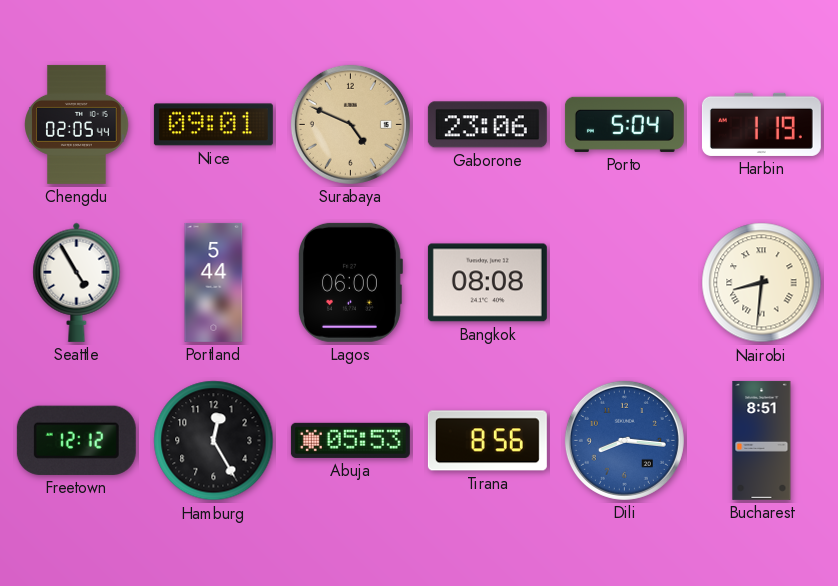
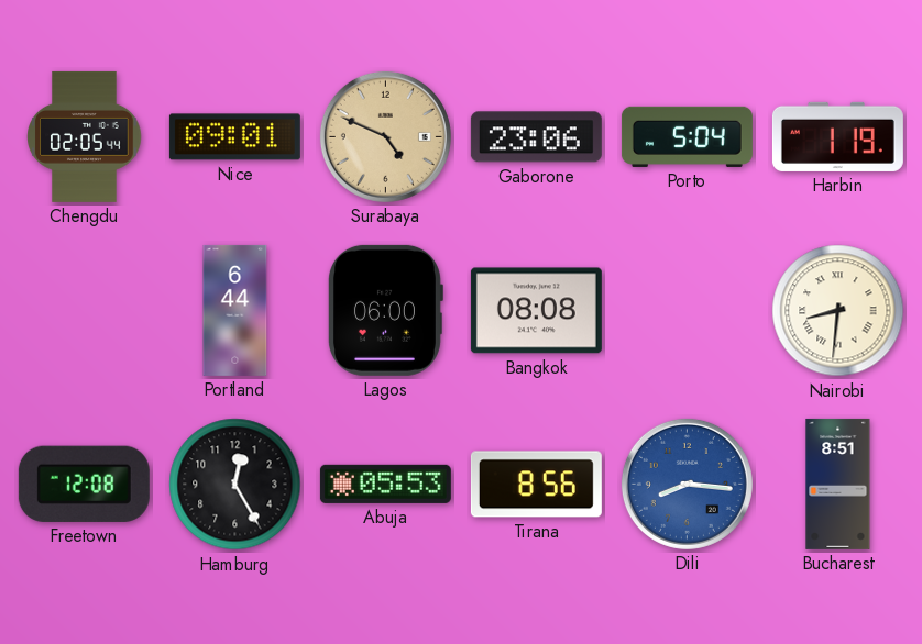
Seattle: 4:55 -> none (77, 282)
Portland: 5:44 -> 6:44 (235, 310)
Freetown: 12:12 -> 12:08 (84, 484)
